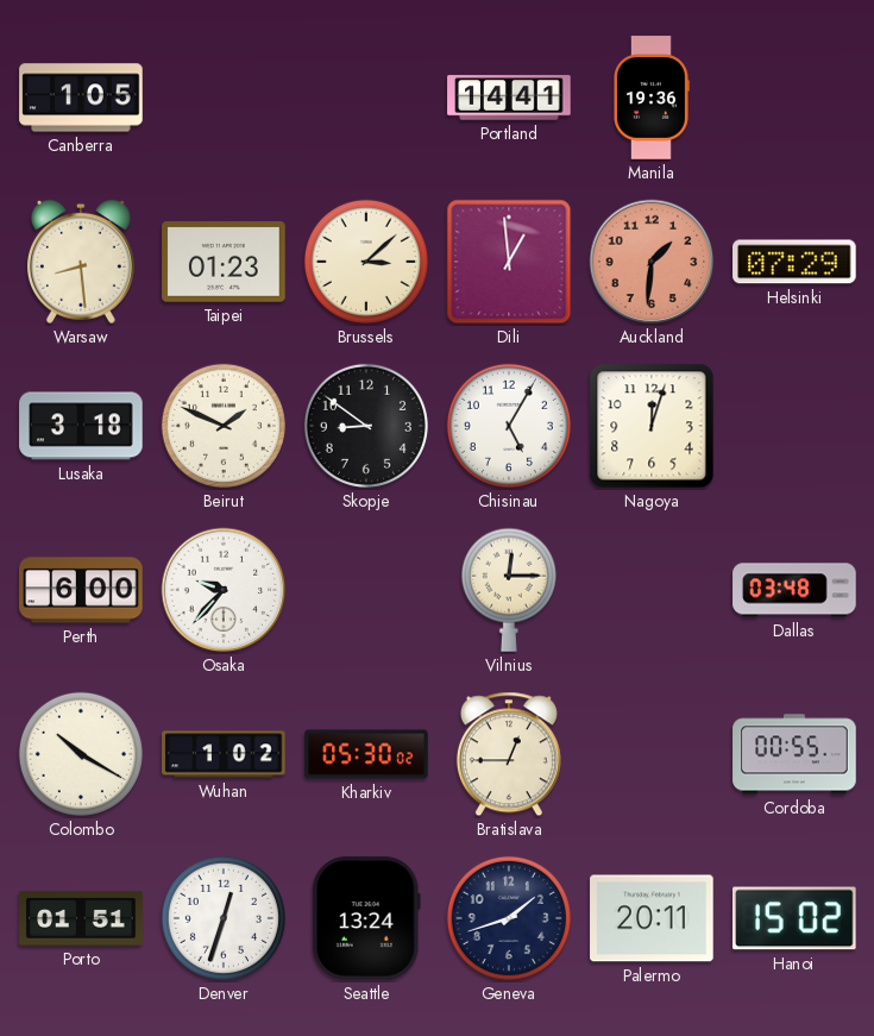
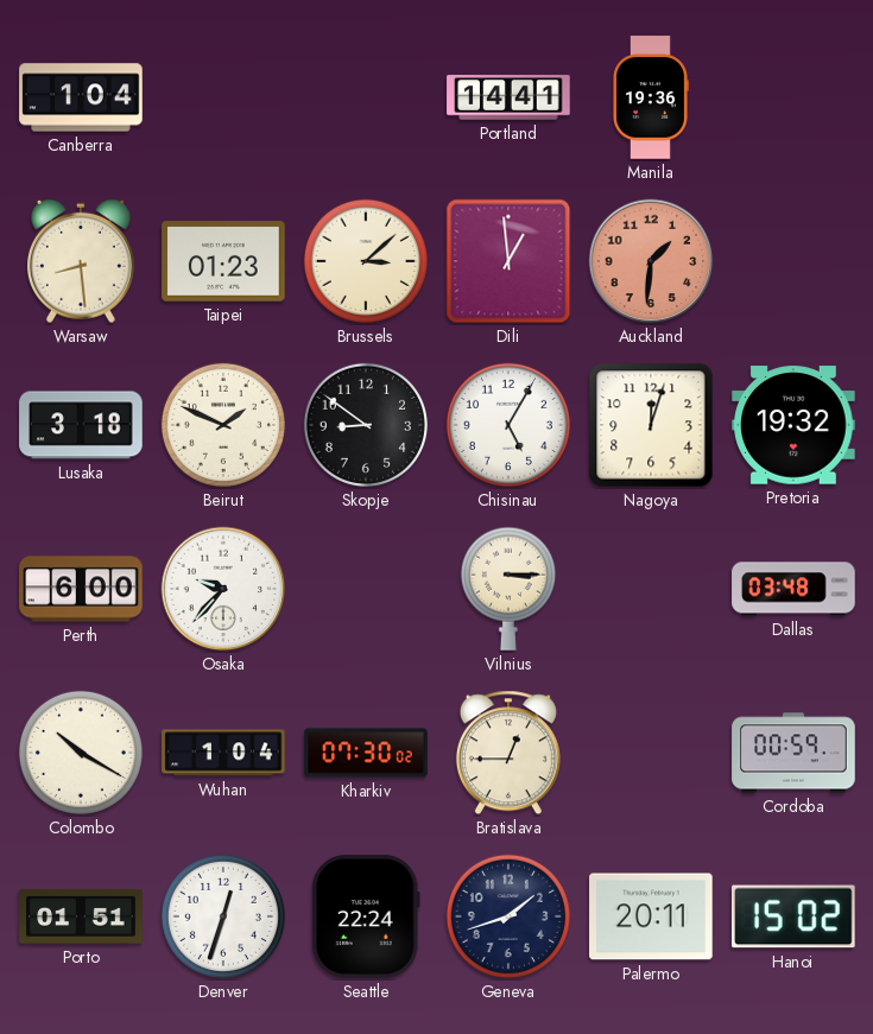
Canberra: 1:05 -> 1:04 (81, 97)
Helsinki: 07:29 -> none (794, 262)
Pretoria: none -> 19:32 (793, 425)
Vilnius: 12:15 -> 3:15 (508, 589)
Wuhan: 1:02 -> 1:04 (223, 753)
Kharkiv: 05:30 -> 07:30 (366, 753)
Cordoba: 00:55 -> 00:59 (793, 753)
Seattle: 13:24 -> 22:24 (366, 916)
